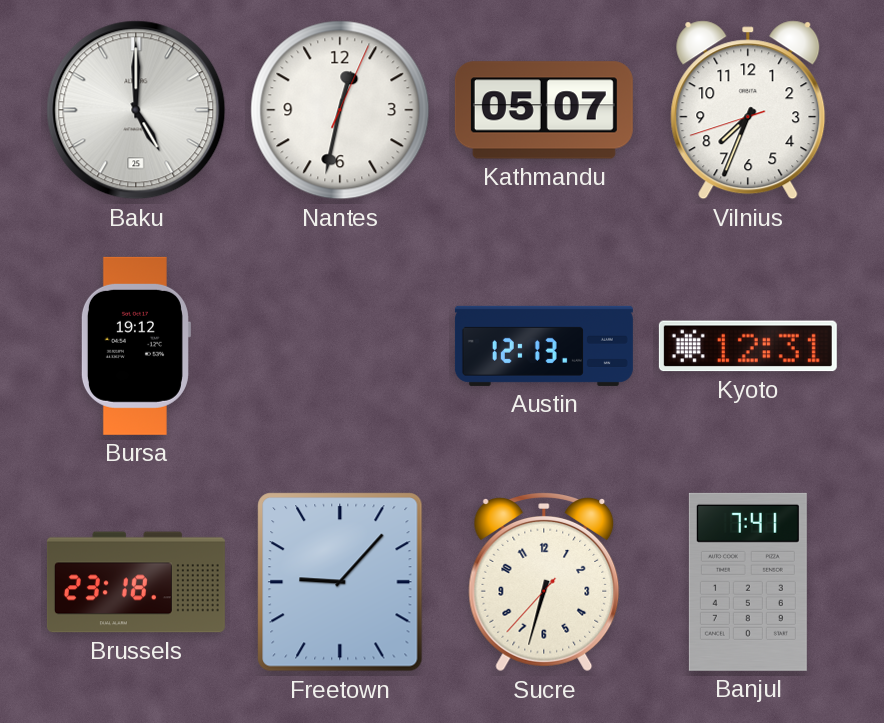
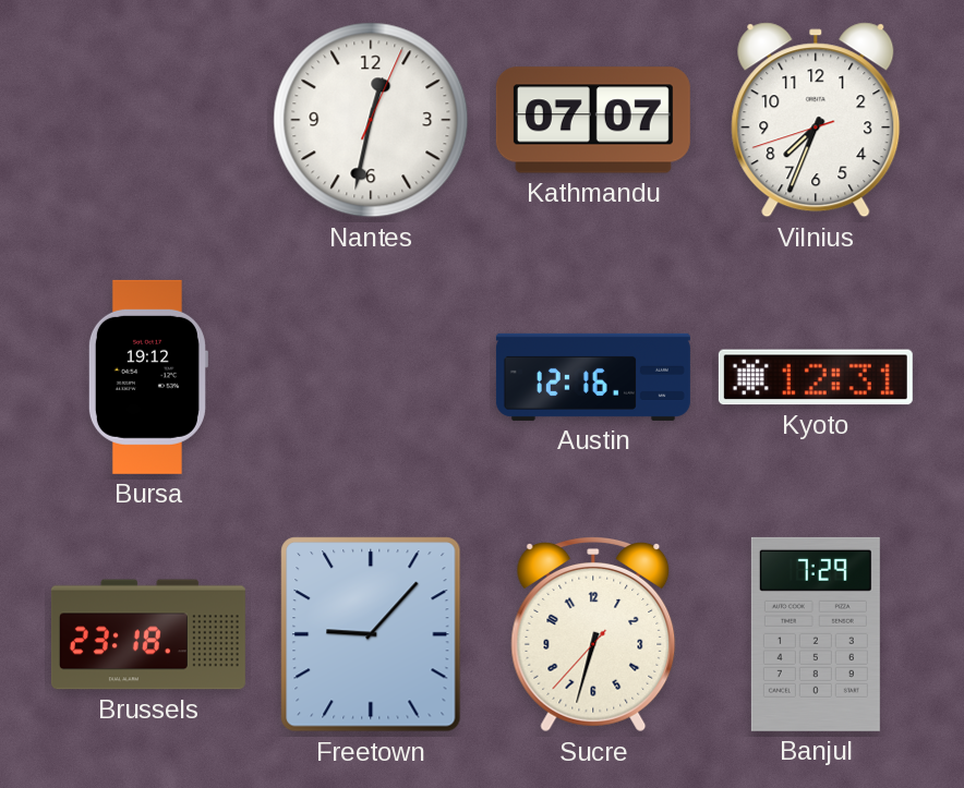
Baku: 5:00 -> none (136, 110)
Kathmandu: 05:07 -> 07:07 (593, 120)
Austin: 12:13 -> 12:16 (593, 377)
Banjul: 7:41 -> 7:29 (816, 634)
